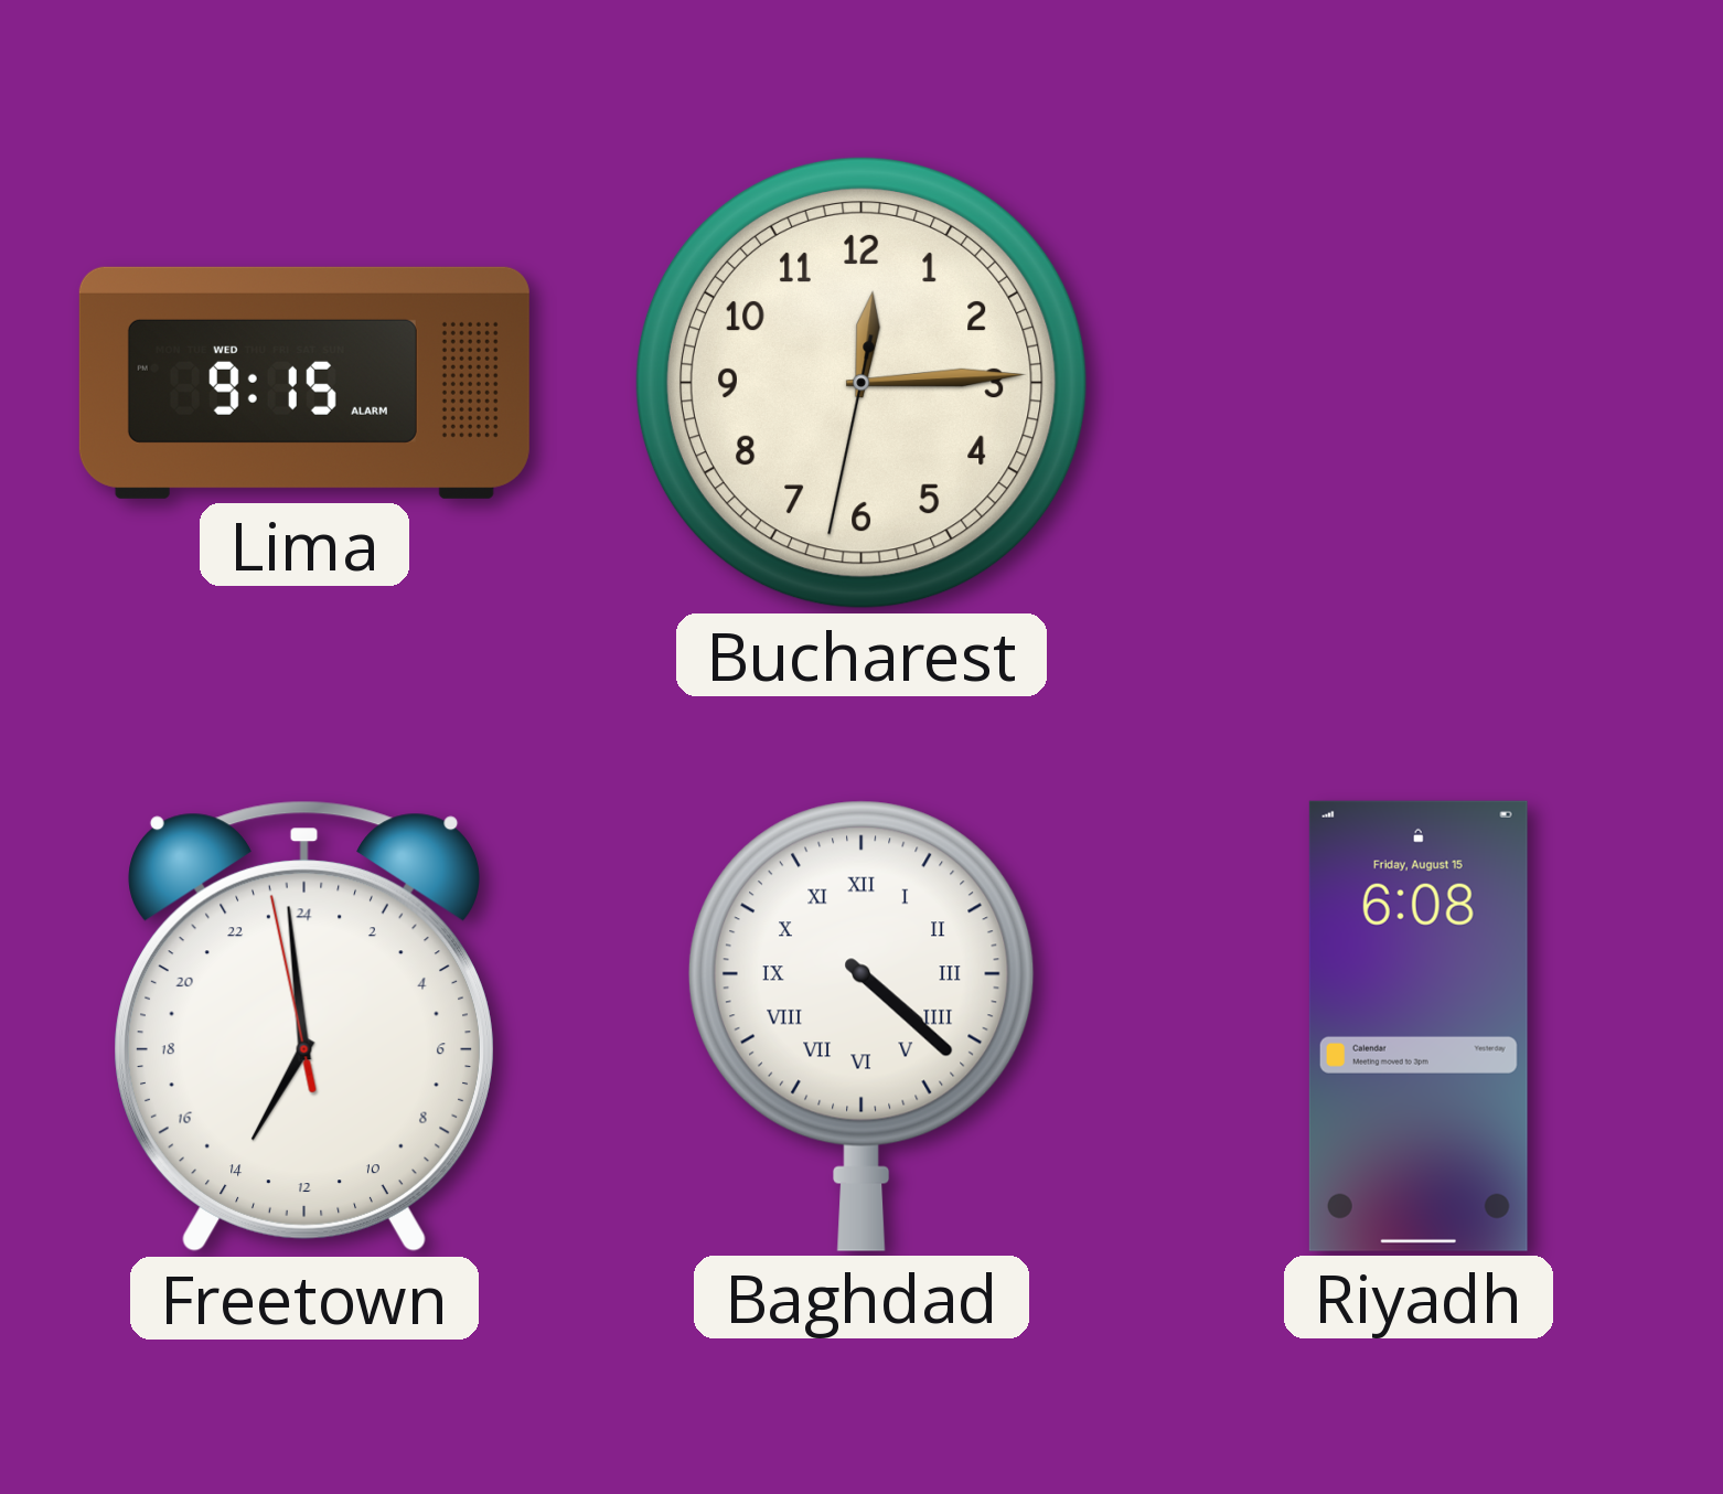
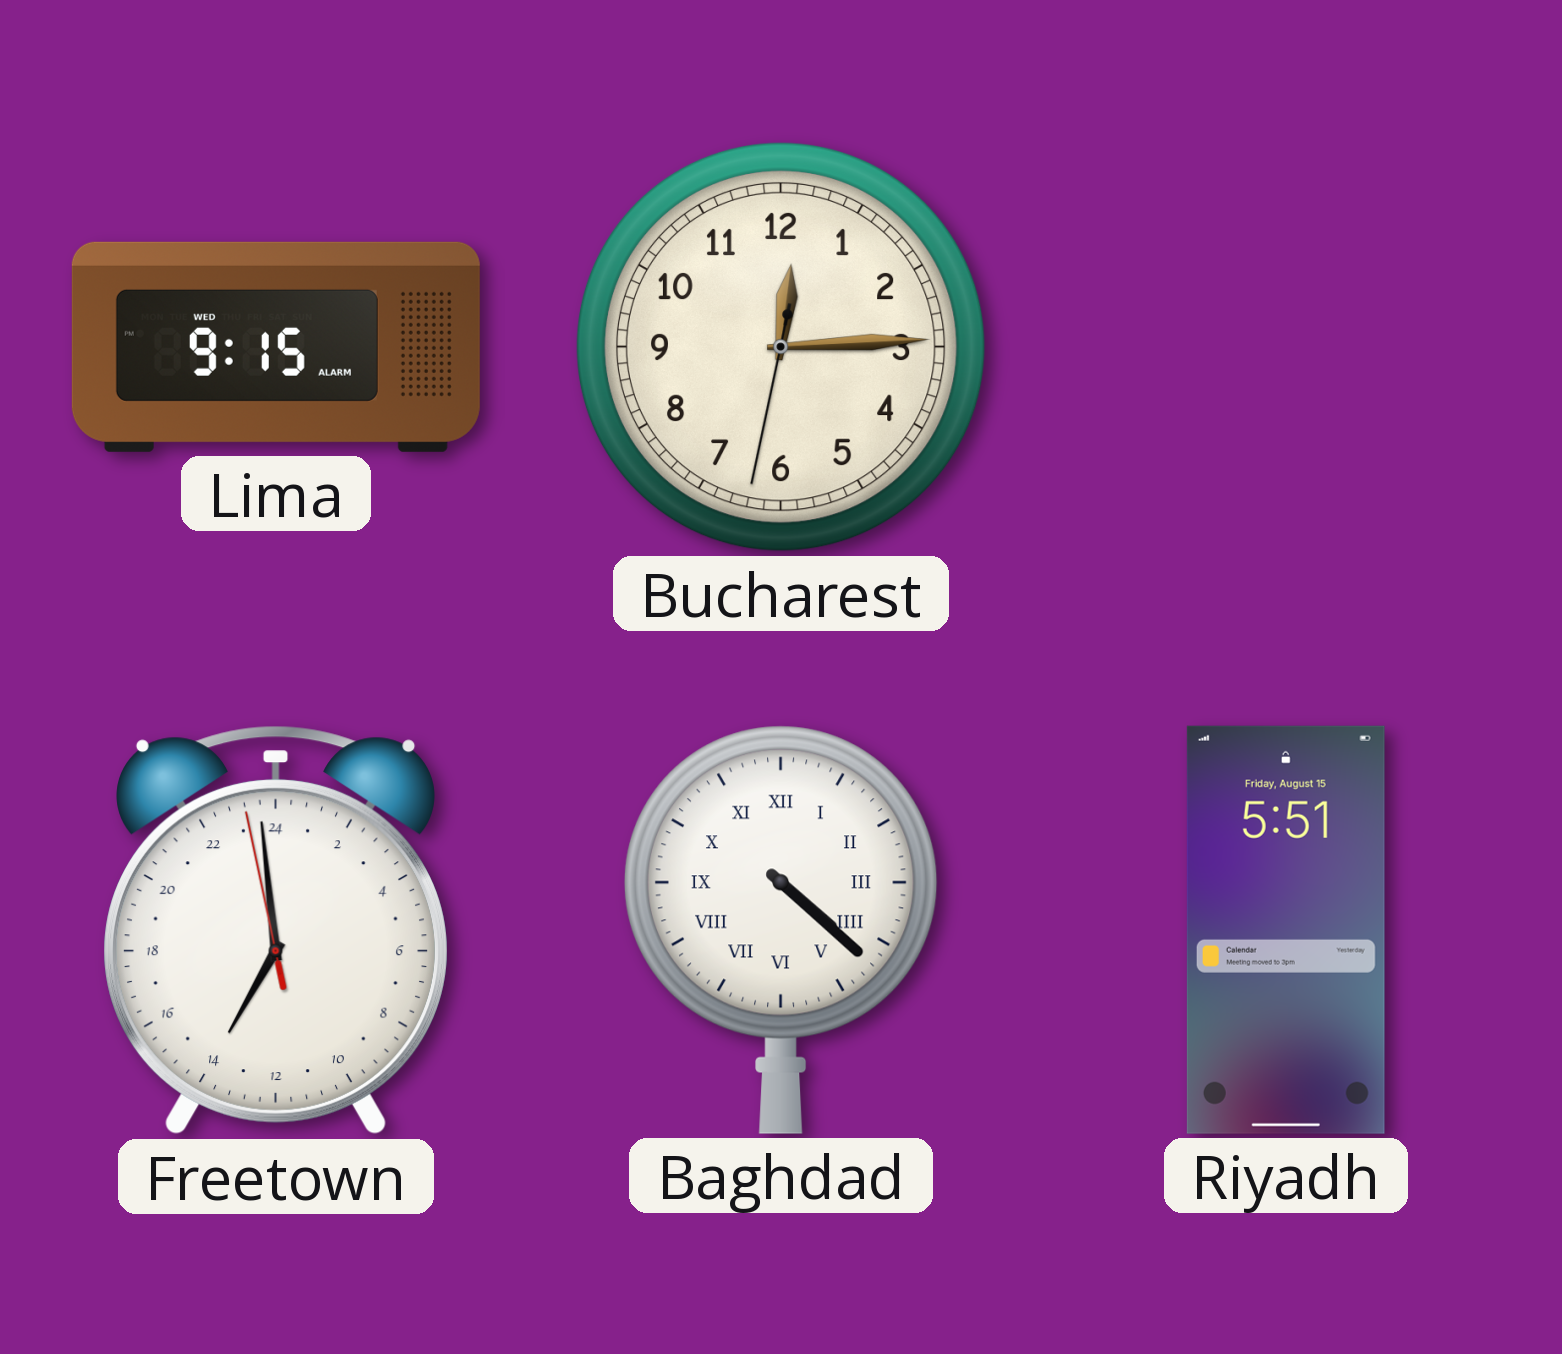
Riyadh: 6:08 -> 5:51 (1286, 930)
